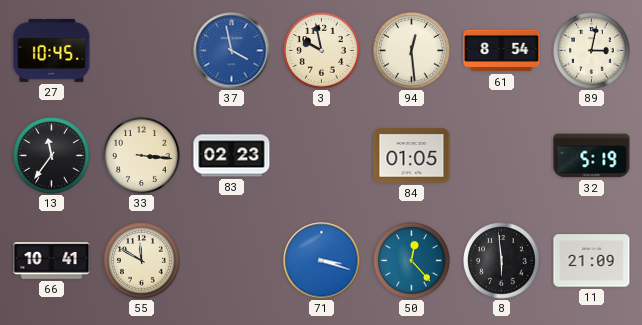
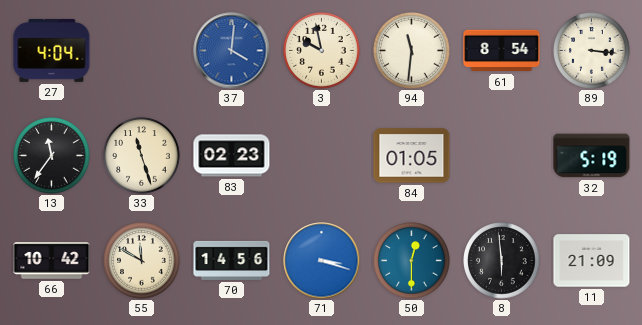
27: 10:45 -> 4:04 (52, 50)
37: 3:58 -> 4:01 (232, 51)
94: 12:29 -> 11:31 (412, 51)
89: 3:02 -> 3:16 (592, 51)
33: 3:16 -> 11:27 (142, 156)
66: 10:41 -> 10:42 (52, 261)
70: none -> 14:56 (232, 260)
50: 12:23 -> 12:30 (412, 261)
